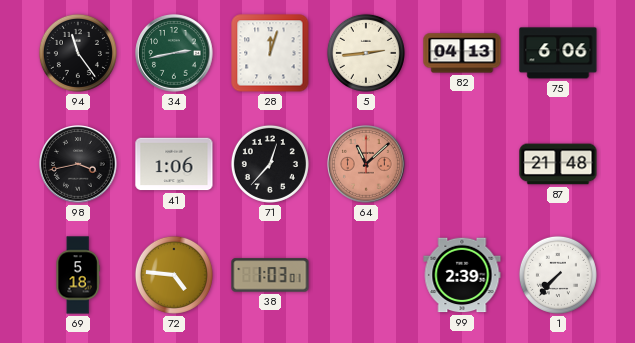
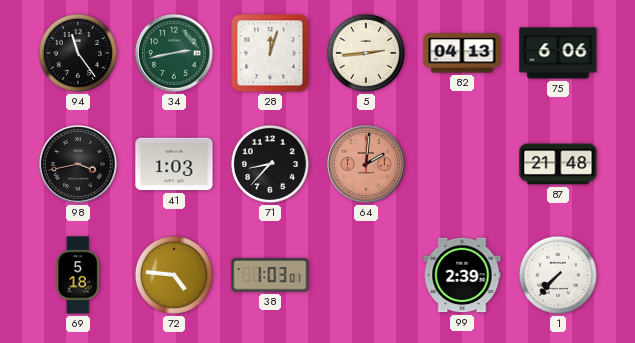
41: 1:06 -> 1:03 (174, 164)
71: 12:37 -> 8:37 (270, 164)
64: 11:08 -> 2:01 (366, 164)
